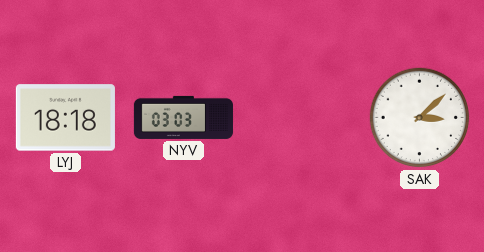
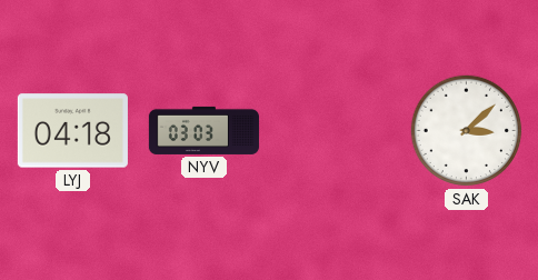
LYJ: 18:18 -> 04:18 (72, 131)
